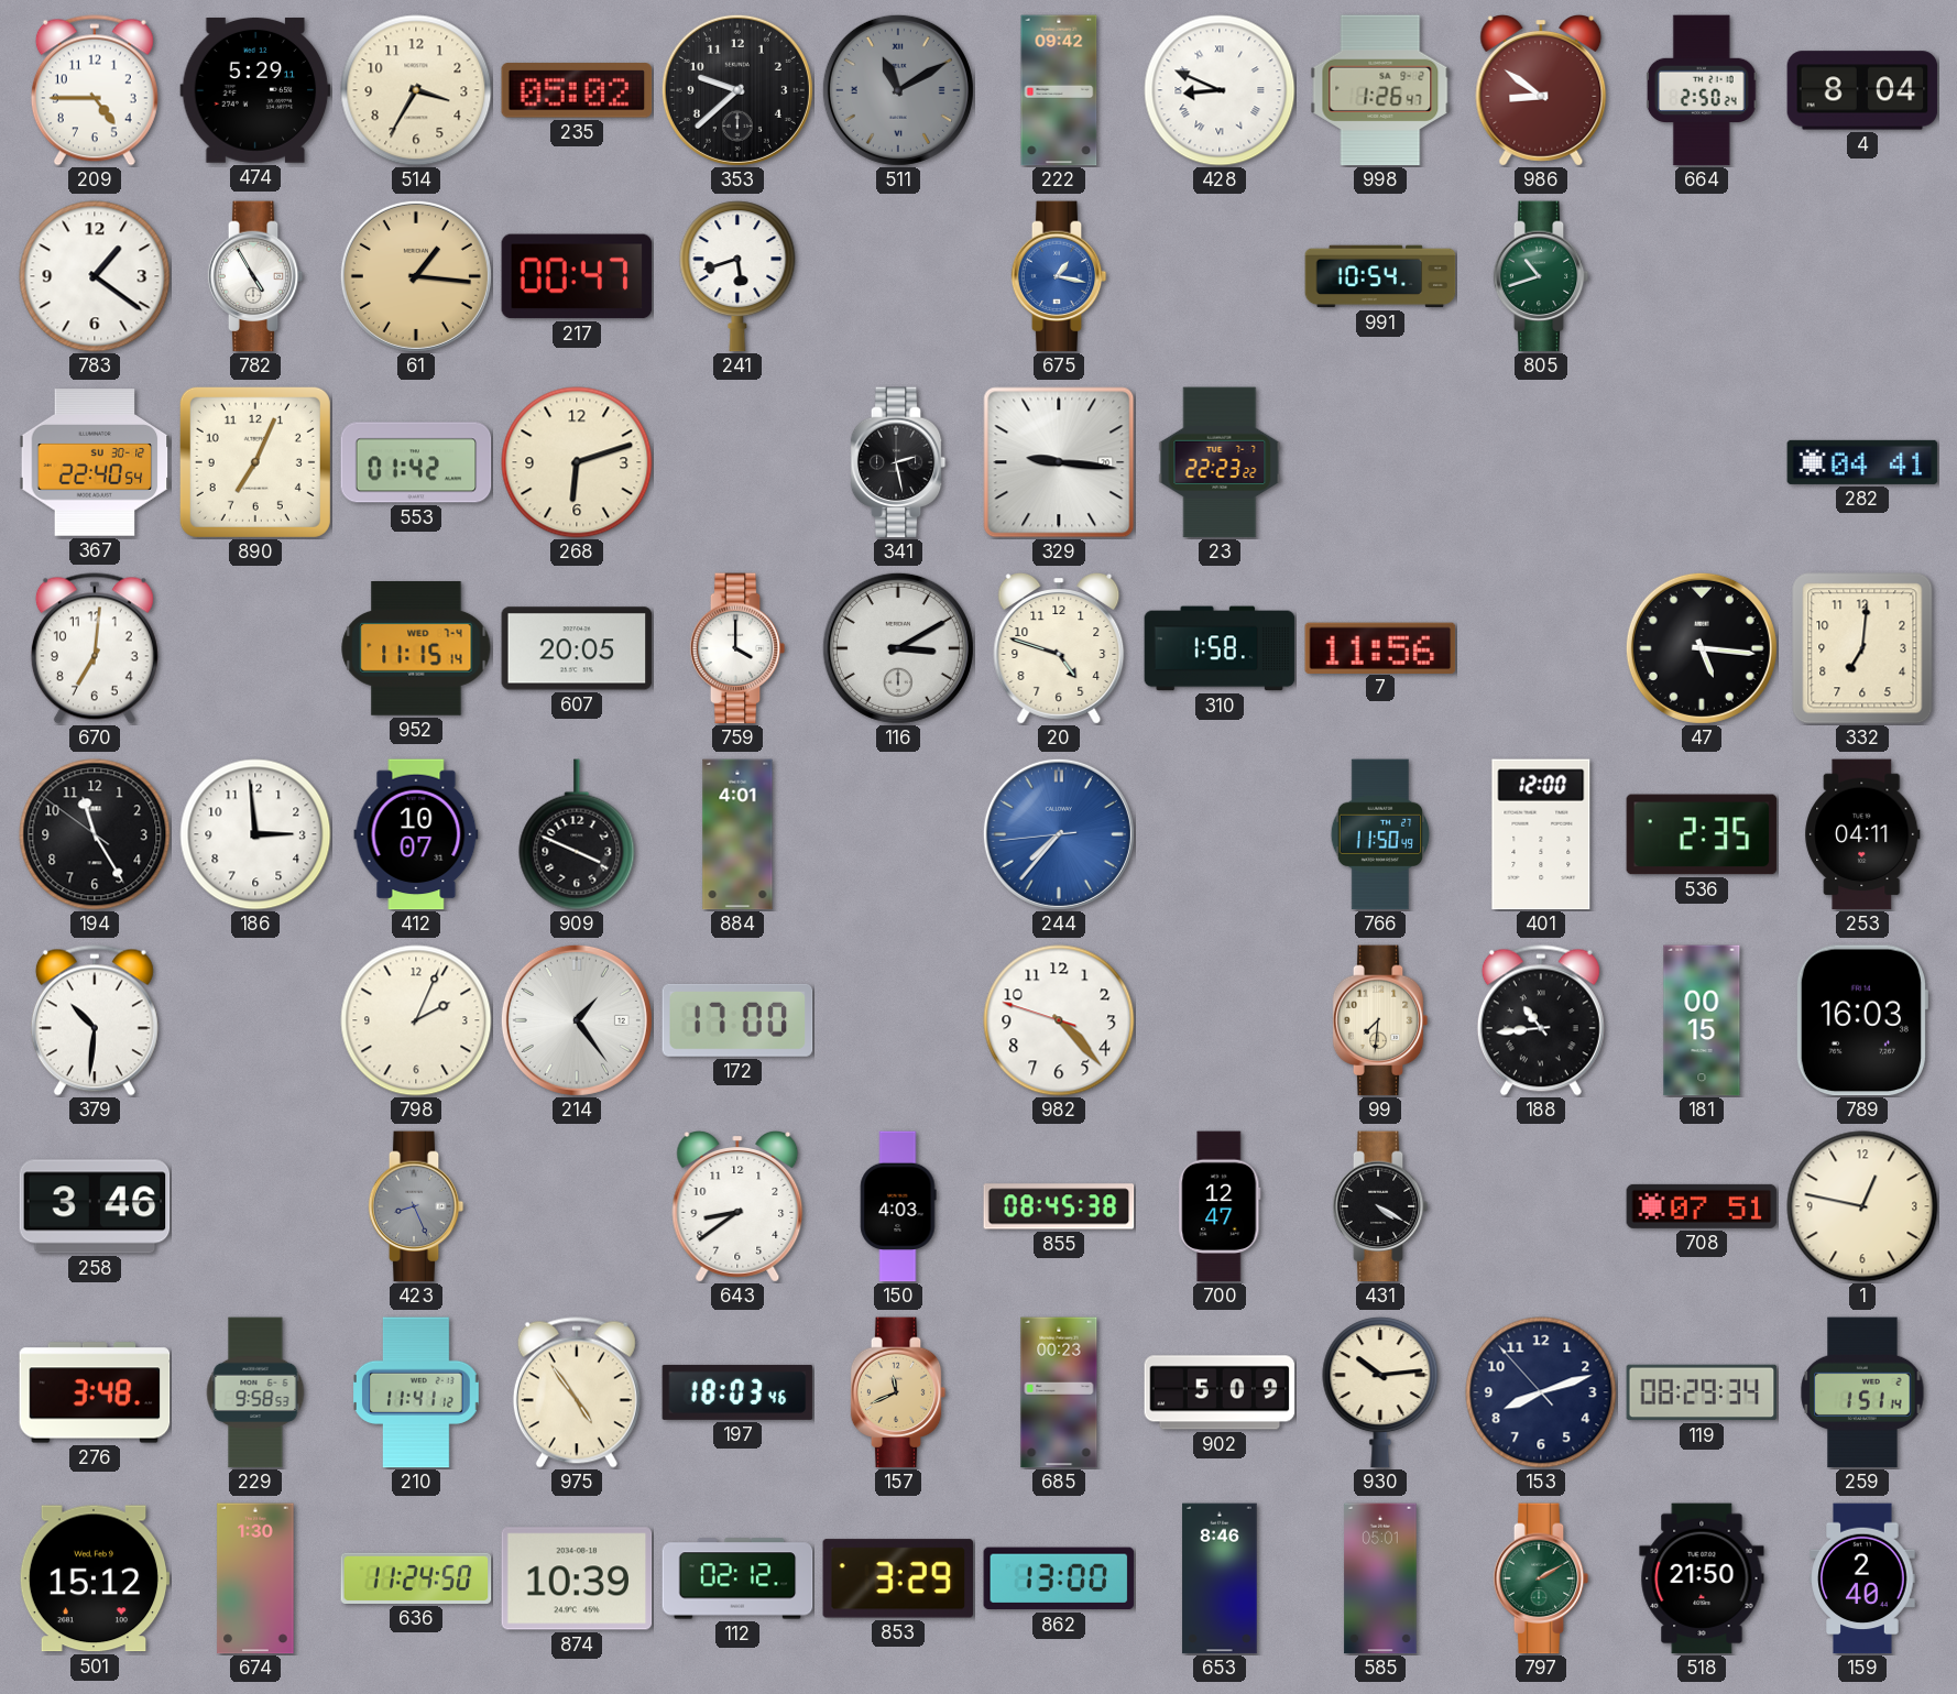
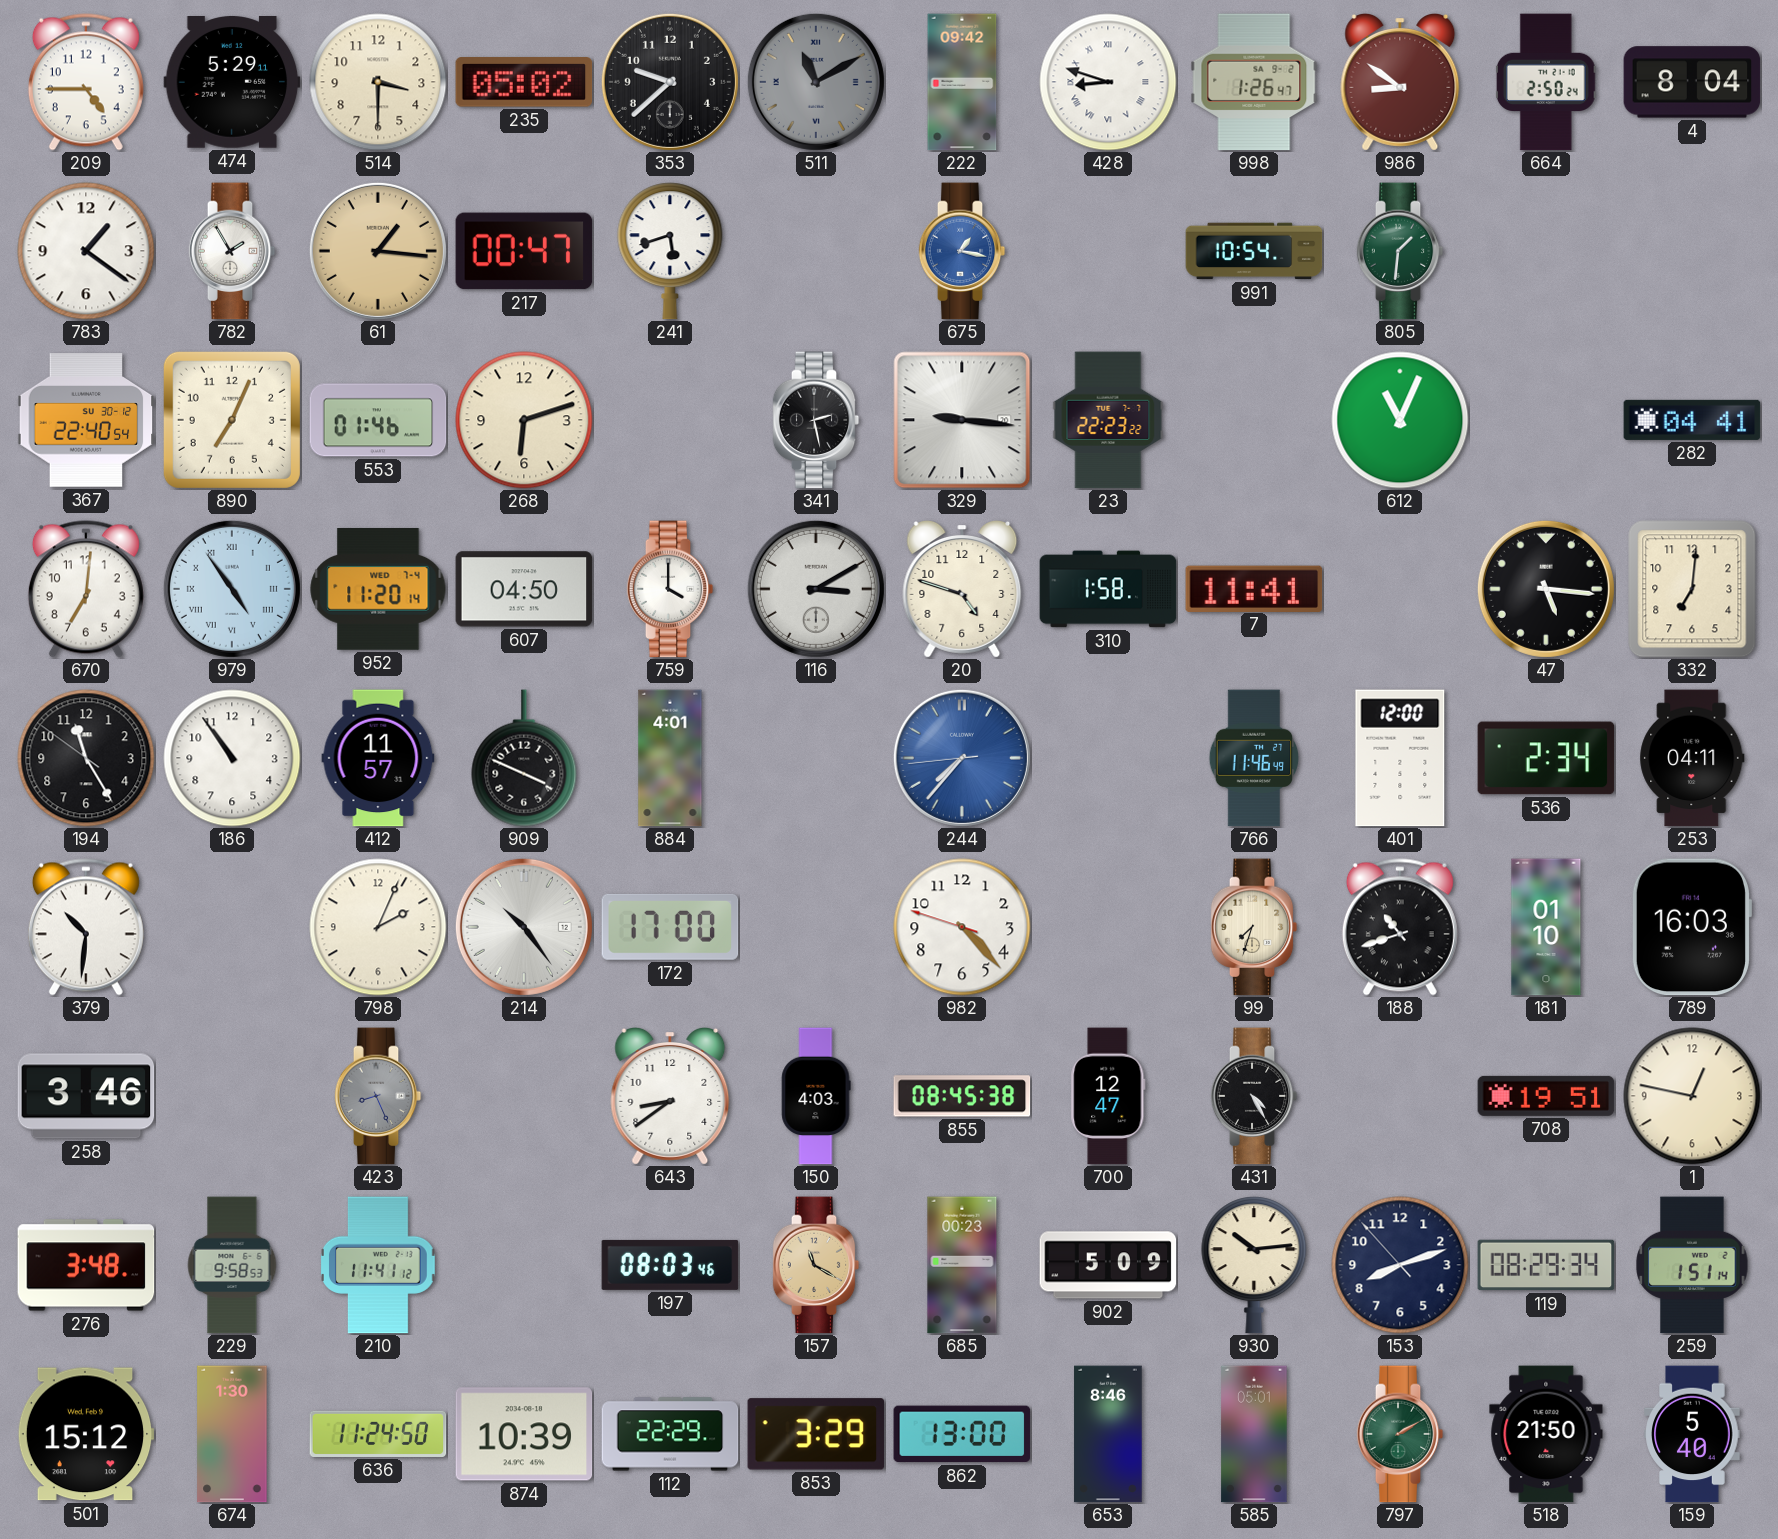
514: 3:35 -> 3:30 (378, 82)
428: 8:49 -> 8:48 (1108, 82)
782: 4:55 -> 1:55 (232, 251)
805: 10:42 -> 1:31 (1400, 251)
553: 01:42 -> 01:46 (378, 420)
612: none -> 11:04 (1400, 420)
979: none -> 4:54 (232, 589)
952: 11:15 -> 11:20 (378, 590)
607: 20:05 -> 04:50 (524, 589)
7: 11:56 -> 11:41 (1254, 588)
186: 2:59 -> 10:54 (232, 758)
412: 10:07 -> 11:57 (378, 758)
766: 11:50 -> 11:46 (1254, 758)
536: 2:35 -> 2:34 (1546, 758)
214: 1:24 -> 10:24 (524, 927)
99: 7:31 -> 7:33 (1254, 927)
188: 10:44 -> 10:42 (1400, 927)
181: 00:15 -> 01:10 (1546, 927)
431: 4:20 -> 4:25 (1254, 1096)
708: 07:51 -> 19:51 (1546, 1096)
975: 4:54 -> none (577, 1392)
197: 18:03 -> 08:03 (670, 1265)
157: 11:41 -> 11:20 (816, 1265)
112: 02:12 -> 22:29 (670, 1434)
159: 2:40 -> 5:40 (1692, 1434)
